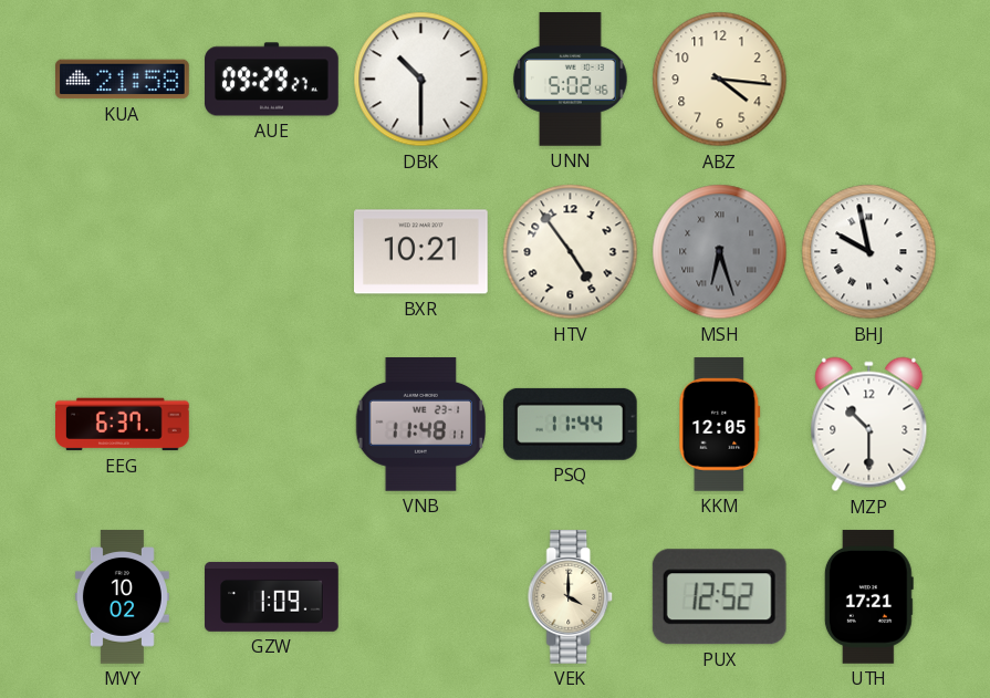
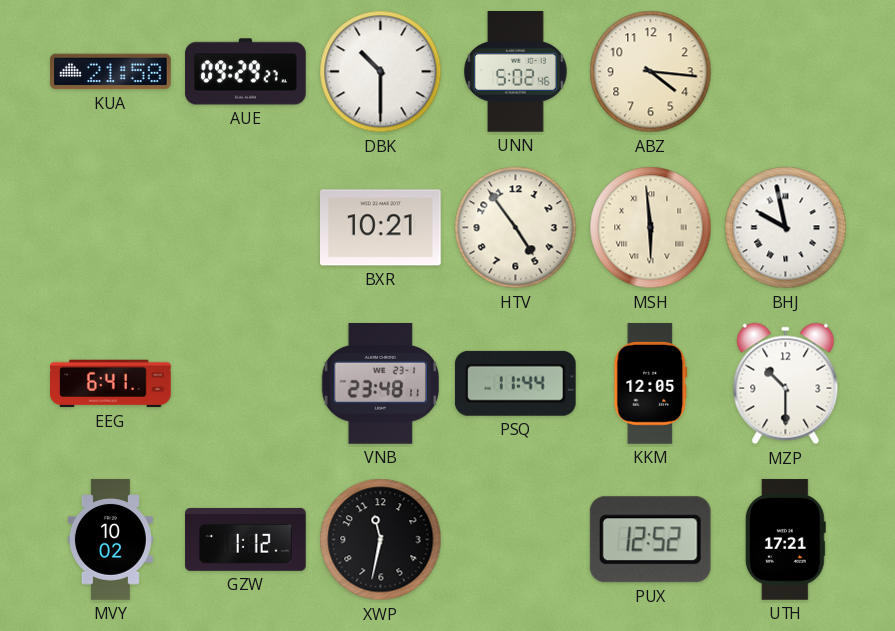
MSH: 6:27 -> 5:59 (651, 228)
MSH dial: grey -> cream (651, 228)
EEG: 6:37 -> 6:41 (111, 384)
VNB: 11:48 -> 23:48 (380, 384)
GZW: 1:09 -> 1:12 (246, 540)
XWP: none -> 11:32 (381, 540)
VEK: 4:00 -> none (571, 597)
